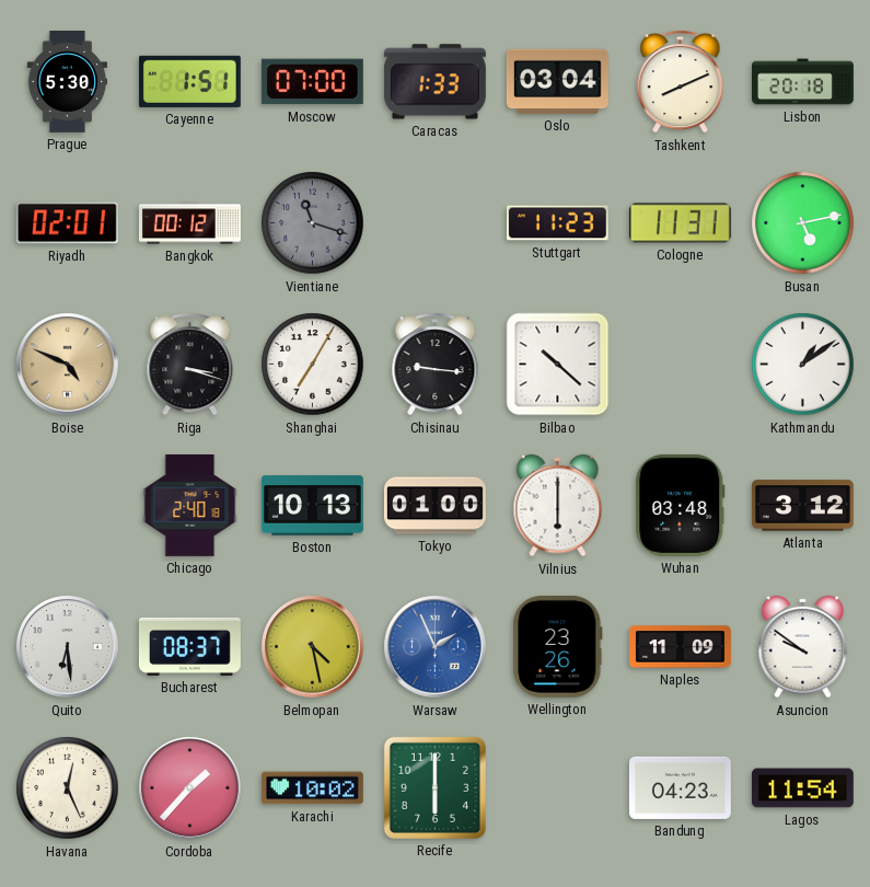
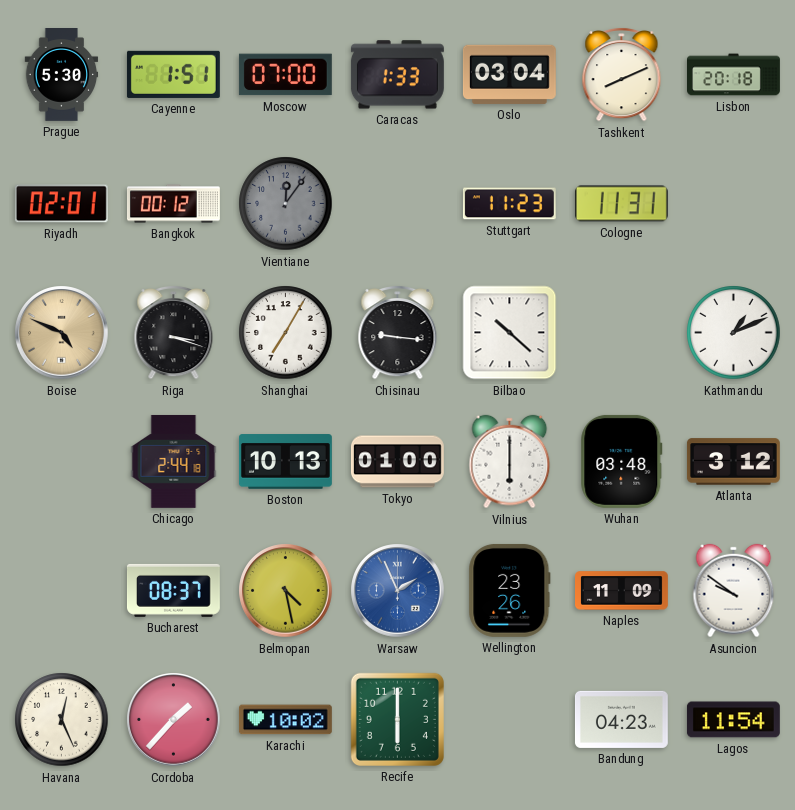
Vientiane: 11:18 -> 12:06 (286, 204)
Busan: 5:13 -> none (803, 223)
Kathmandu: 1:09 -> 1:11 (734, 333)
Chicago: 2:40 -> 2:44 (174, 461)
Quito: 6:29 -> none (68, 647)
